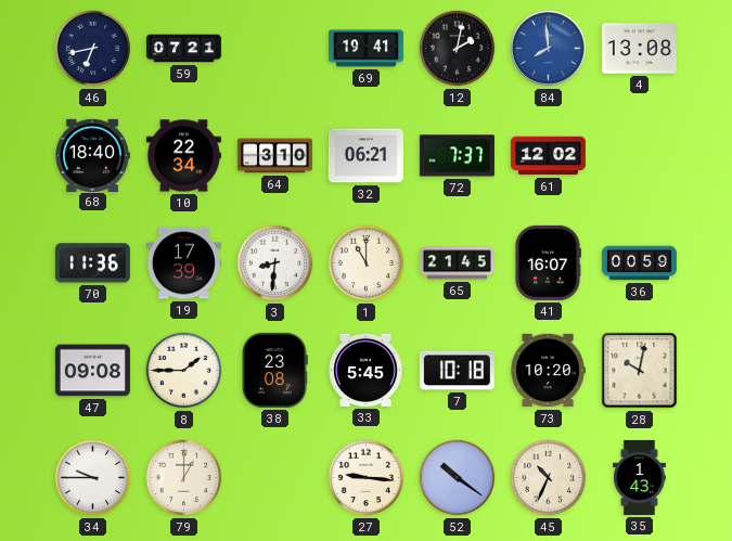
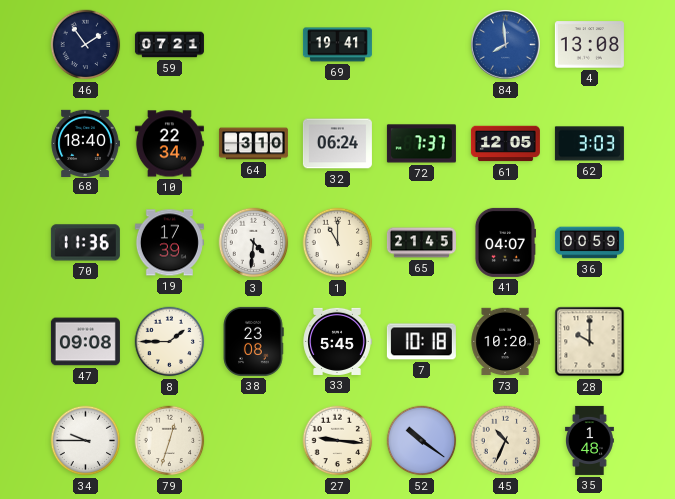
46: 6:43 -> 1:54 (86, 45)
12: 2:02 -> none (458, 49)
32: 06:21 -> 06:24 (337, 144)
61: 12:02 -> 12:05 (505, 144)
62: none -> 3:03 (589, 144)
3: 8:31 -> 4:31 (254, 243)
41: 16:07 -> 04:07 (505, 242)
28: 10:02 -> 10:00 (590, 342)
79: 1:00 -> 12:33 (170, 441)
35: 1:43 -> 1:48 (590, 440)
